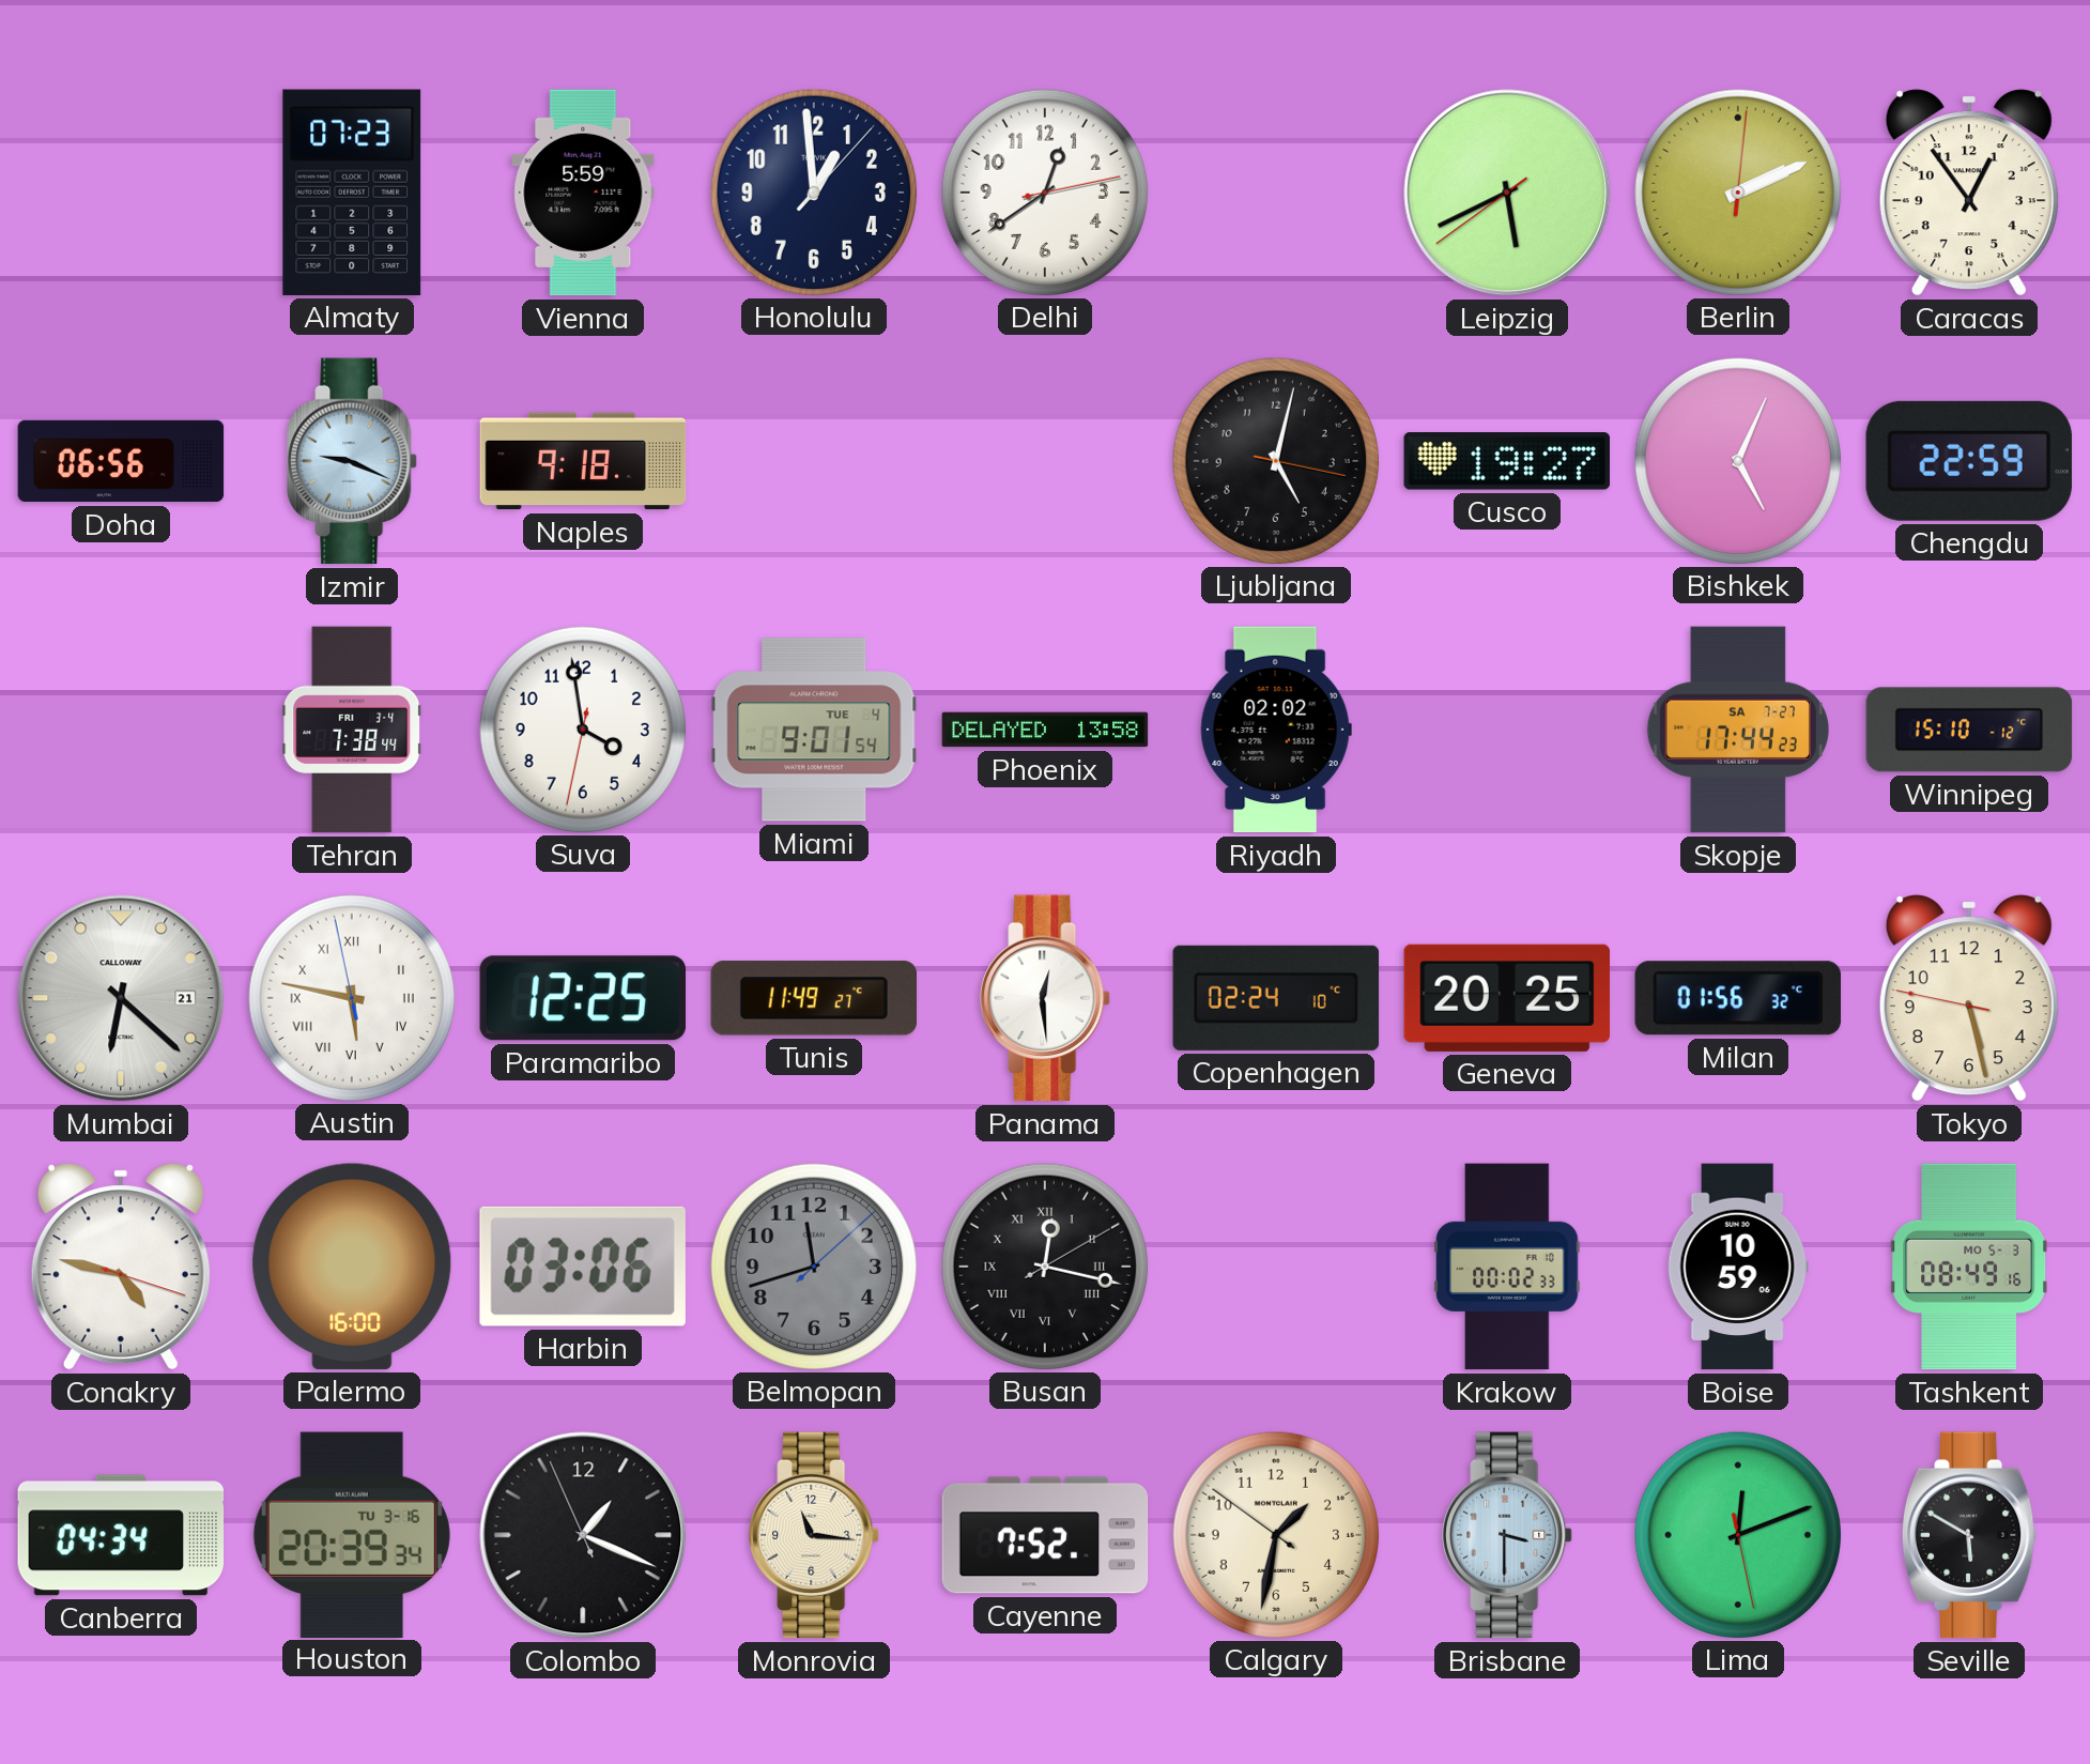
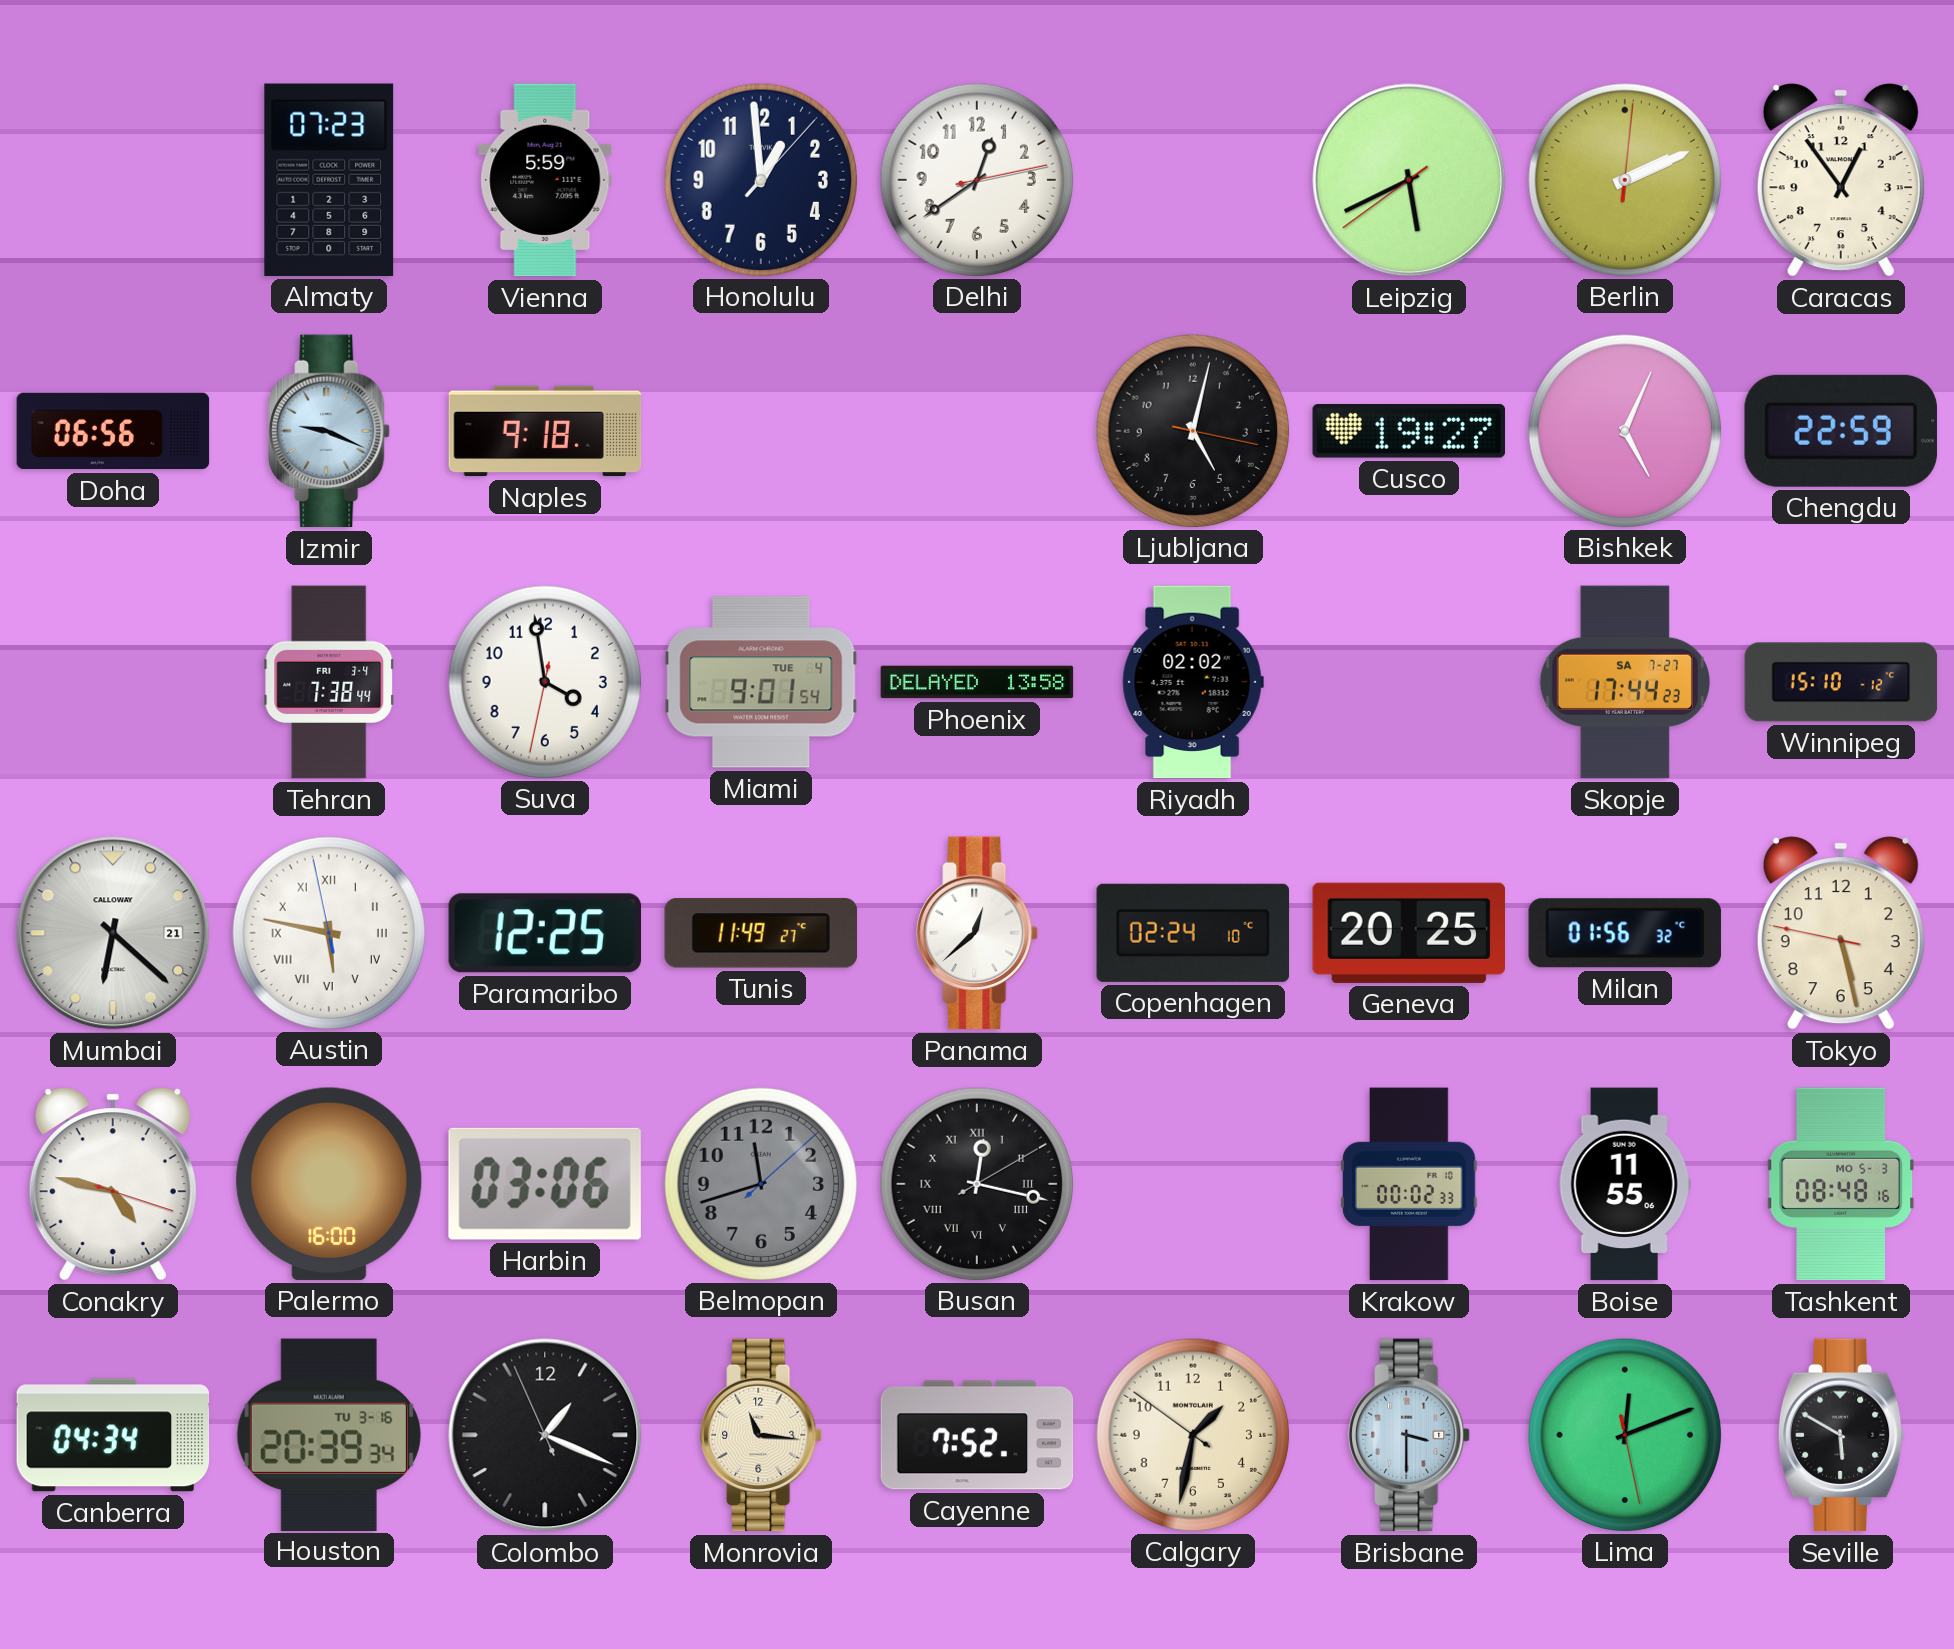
Panama: 12:29 -> 12:38 (977, 933)
Boise: 10:59 -> 11:55 (1625, 1184)
Tashkent: 08:49 -> 08:48 (1840, 1184)
